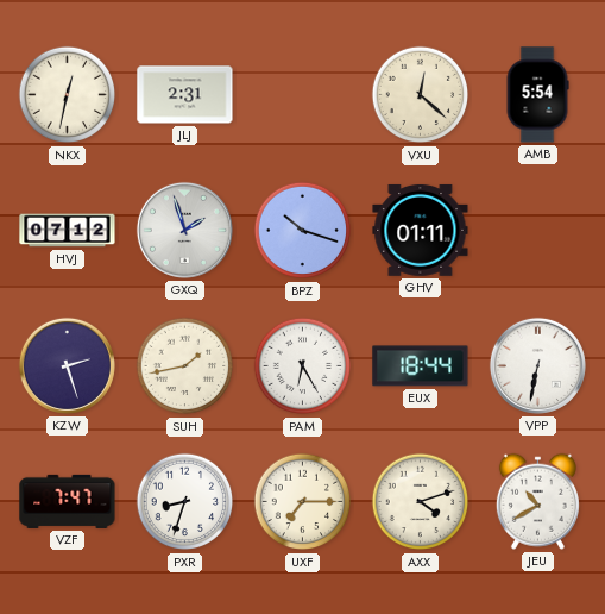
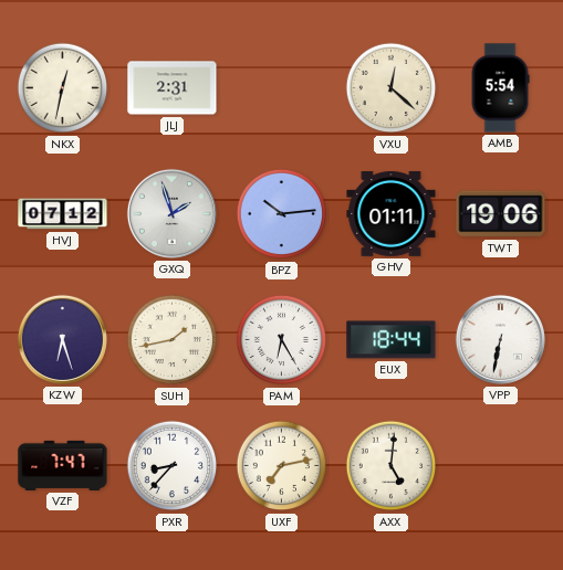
BPZ: 10:18 -> 10:14 (282, 214)
TWT: none -> 19:06 (501, 214)
KZW: 2:27 -> 6:27 (62, 339)
PXR: 8:33 -> 8:37 (173, 466)
UXF: 7:15 -> 7:13 (282, 466)
AXX: 4:12 -> 5:01 (392, 466)
JEU: 10:40 -> none (537, 501)
